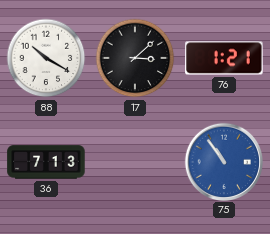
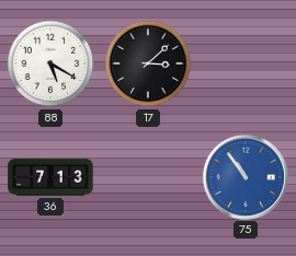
88: 10:20 -> 5:20 (50, 63)
76: 1:21 -> none (224, 58)
